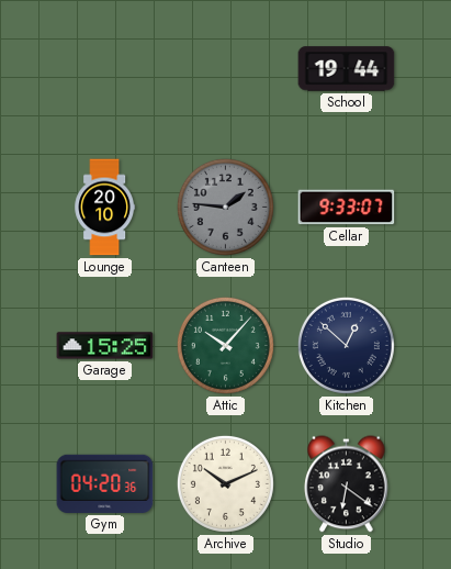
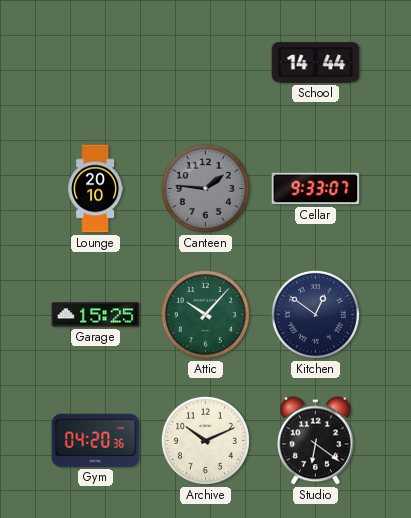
School: 19:44 -> 14:44 (316, 63)
Kitchen: 12:52 -> 12:51 (315, 314)
